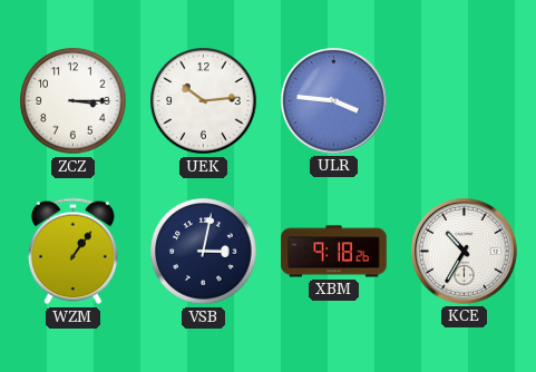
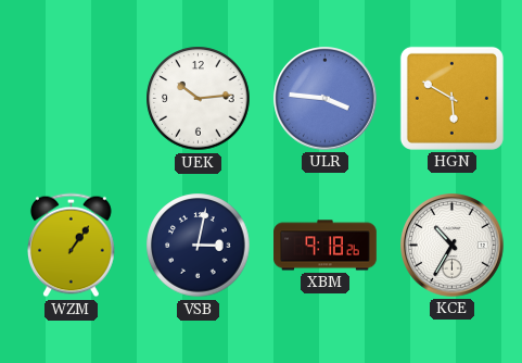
ZCZ: 3:15 -> none (74, 101)
HGN: none -> 5:50 (451, 98)
